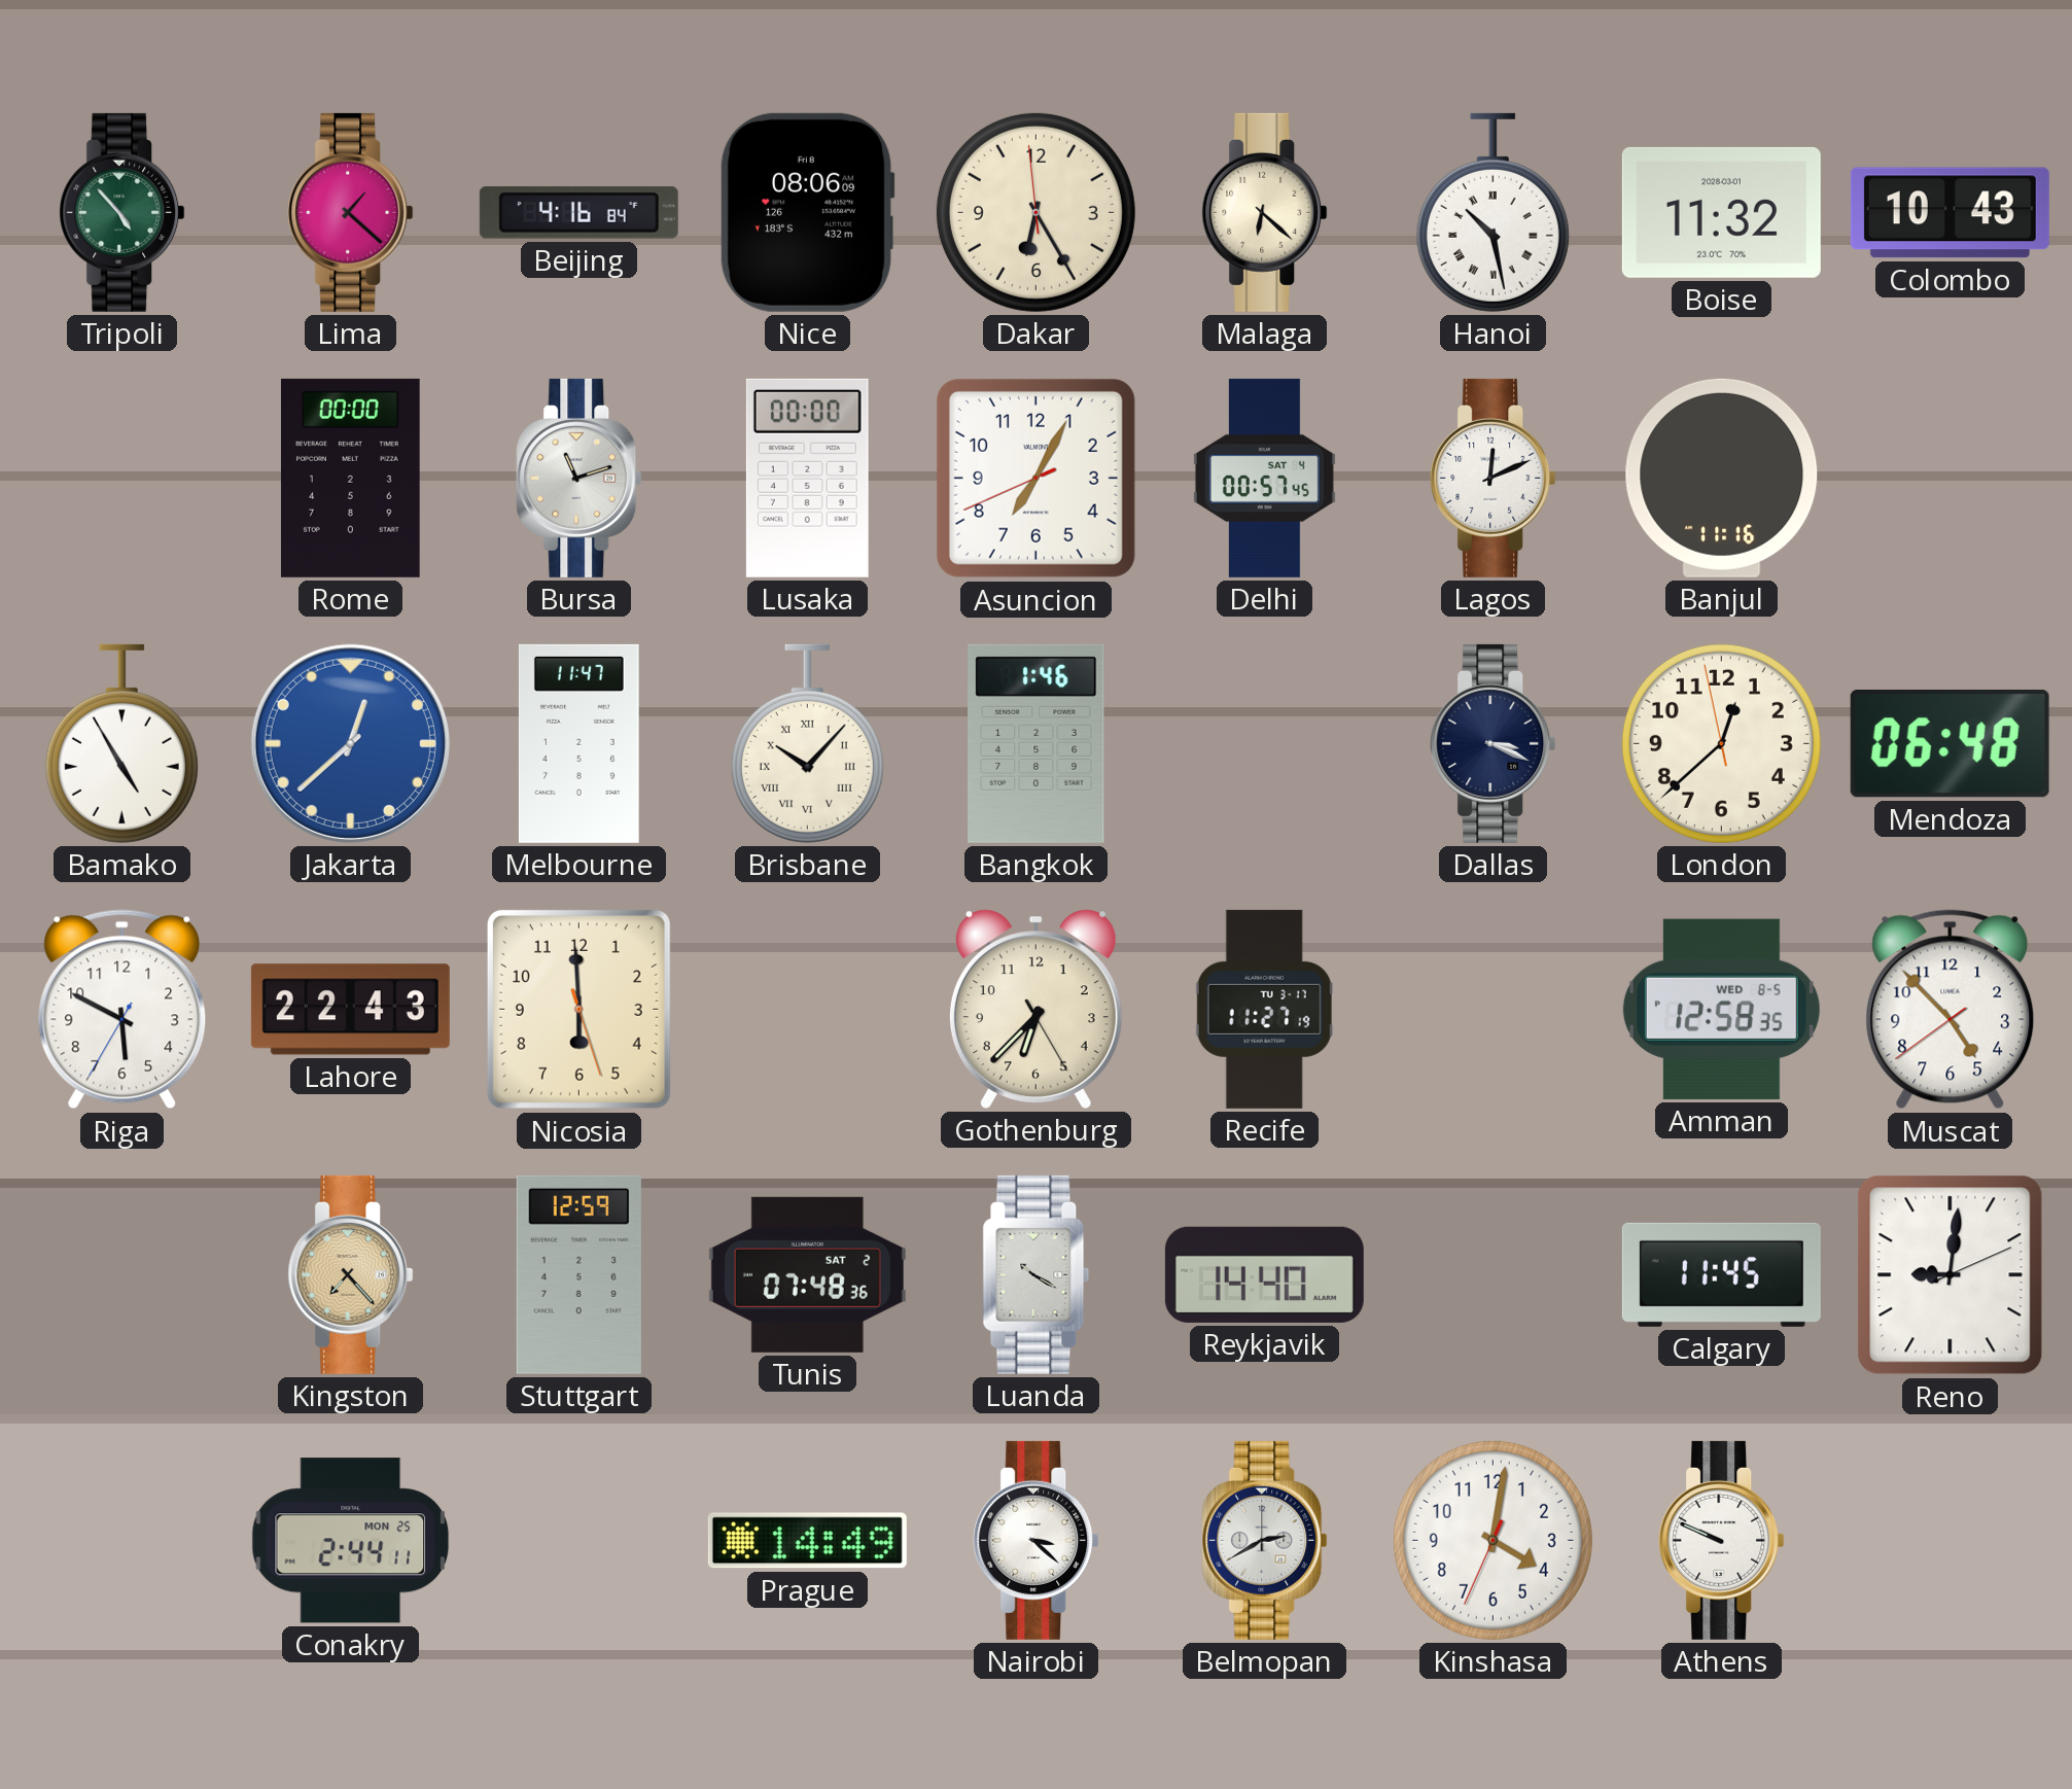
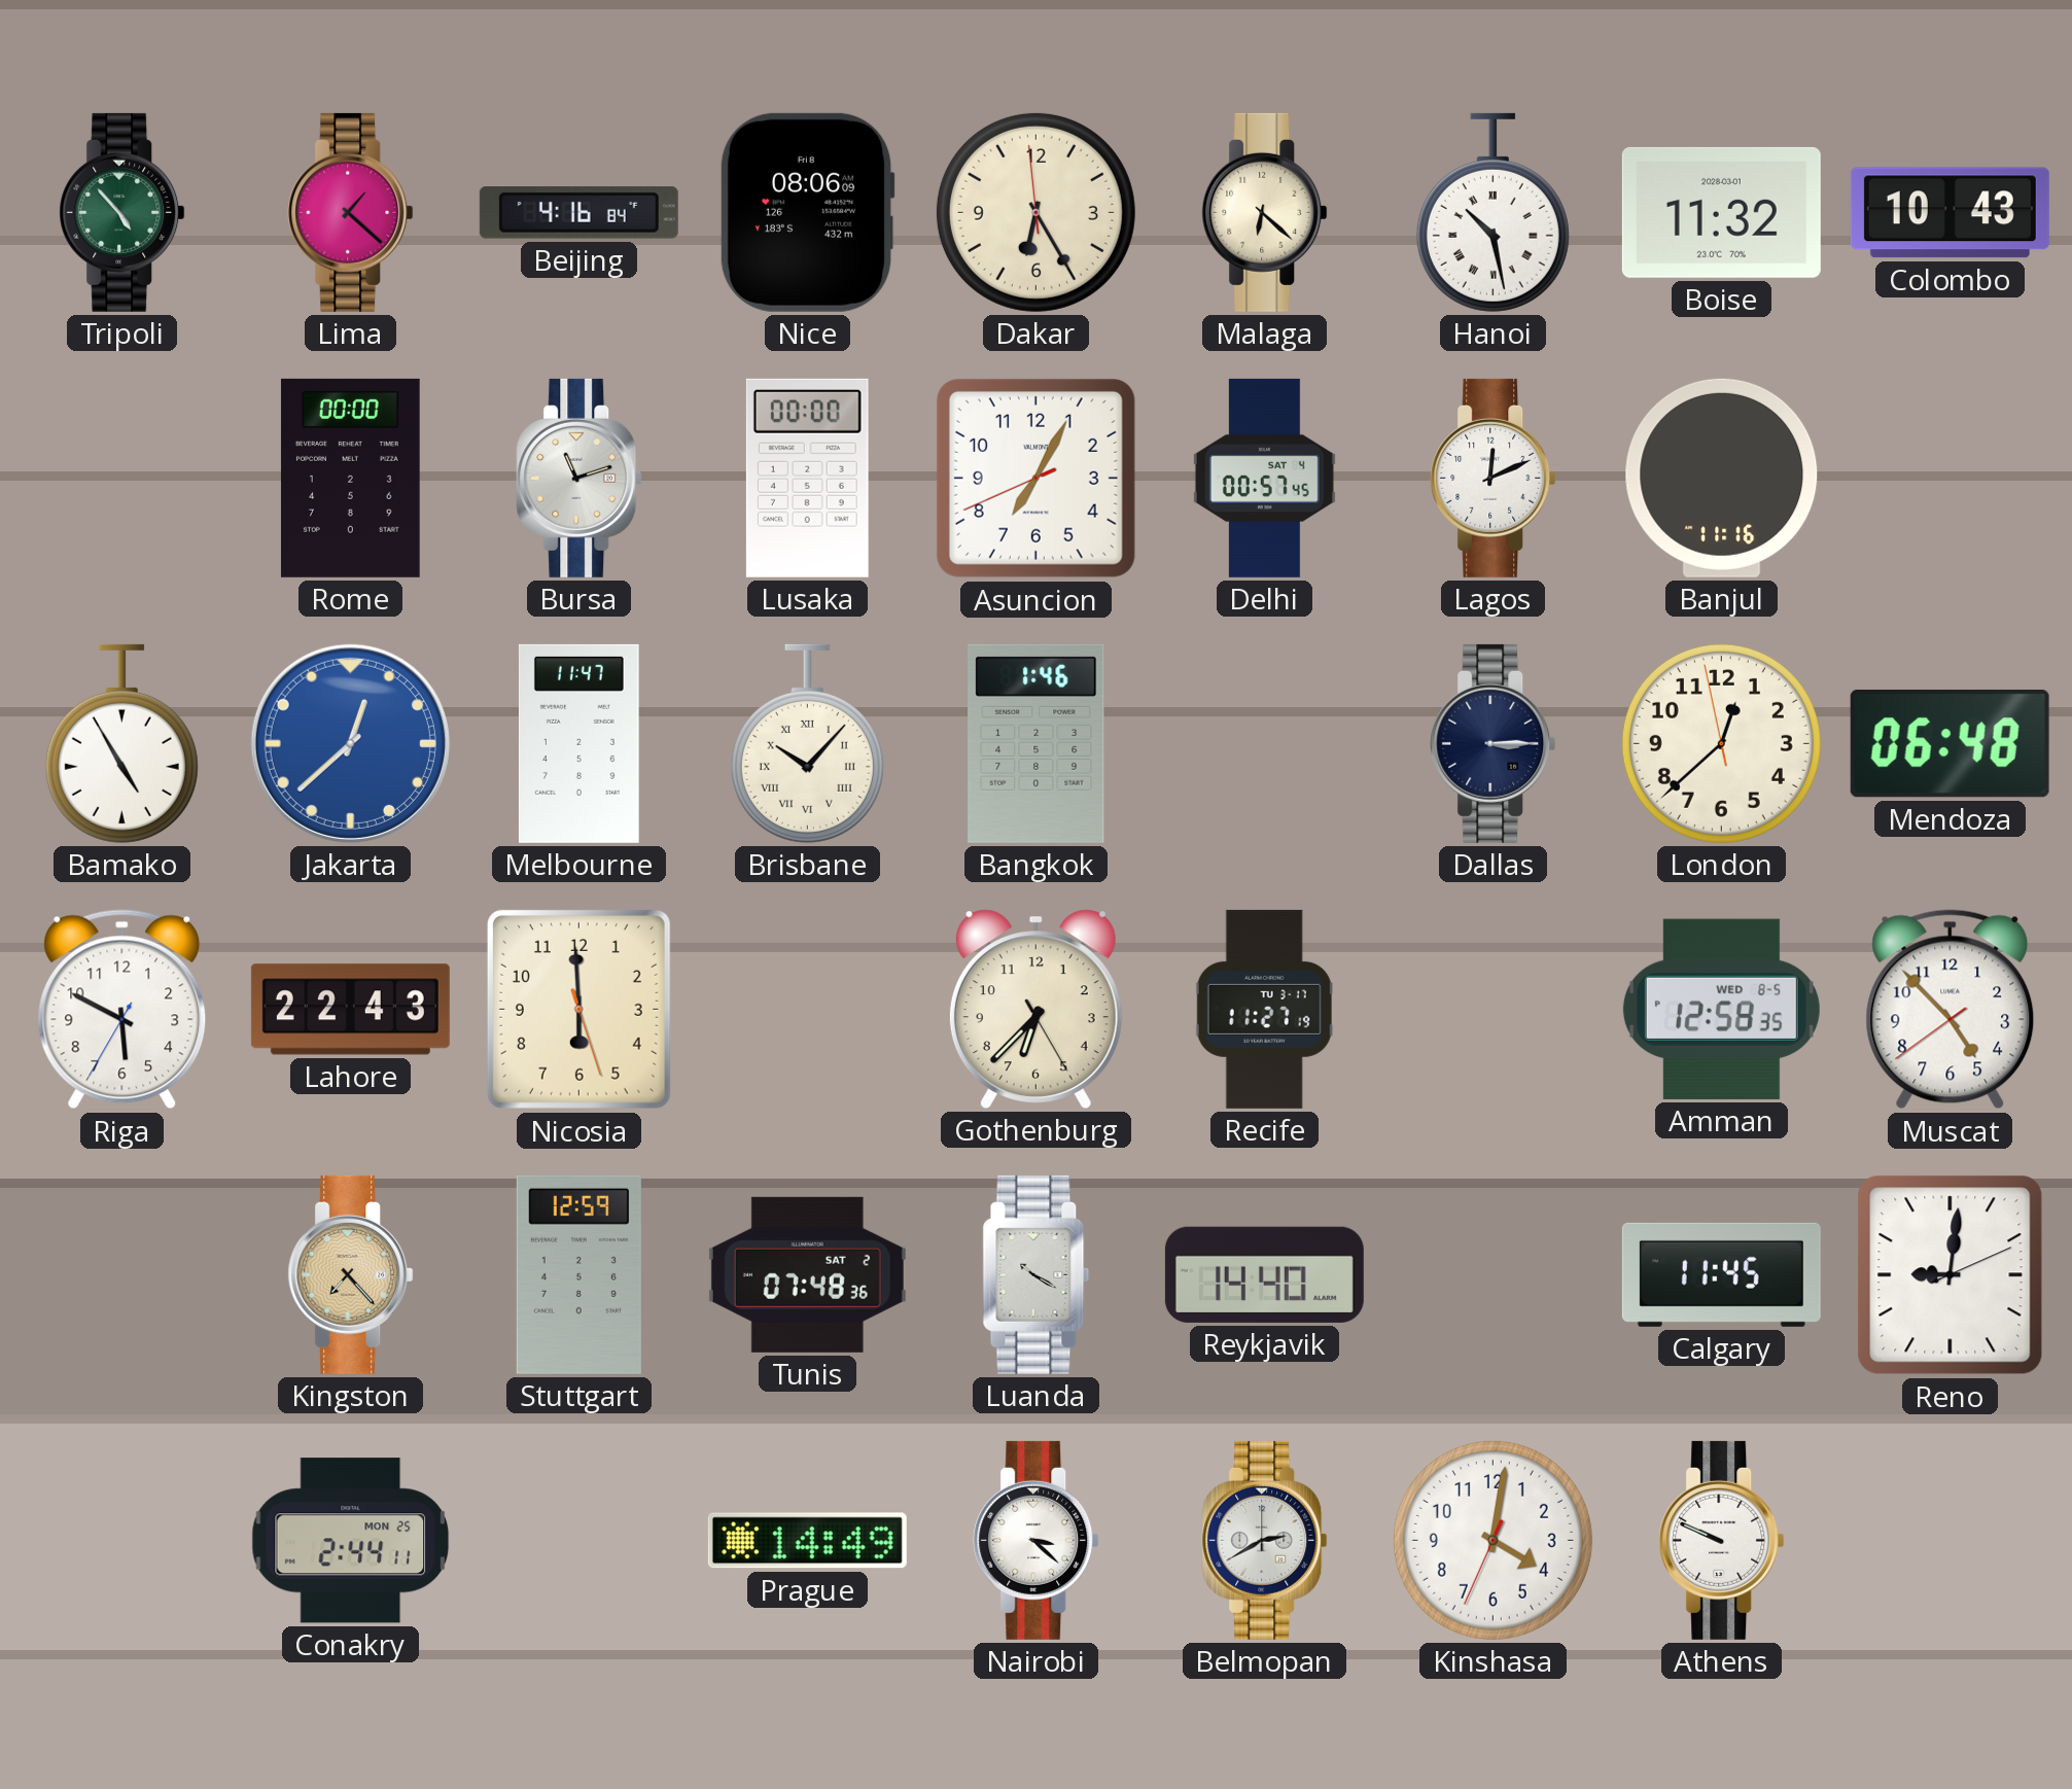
Dallas: 3:19 -> 3:15 (1494, 743)
